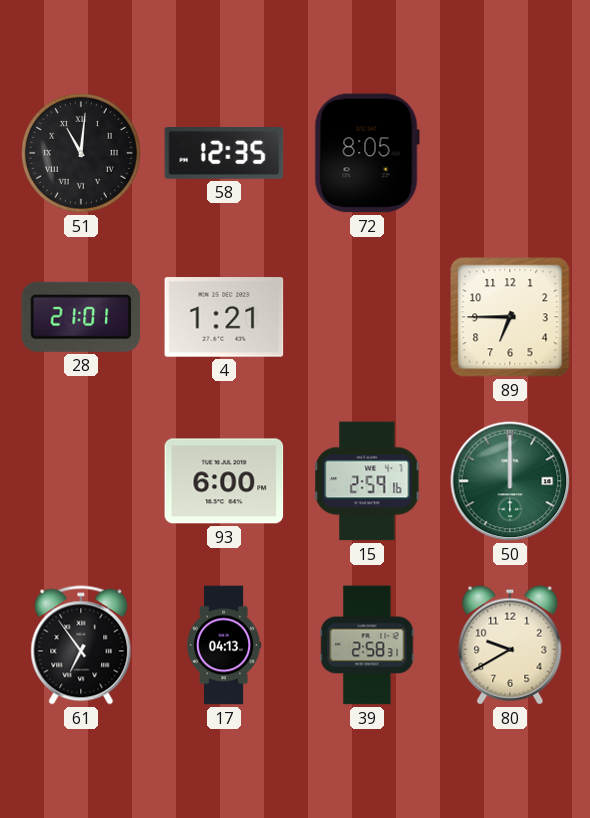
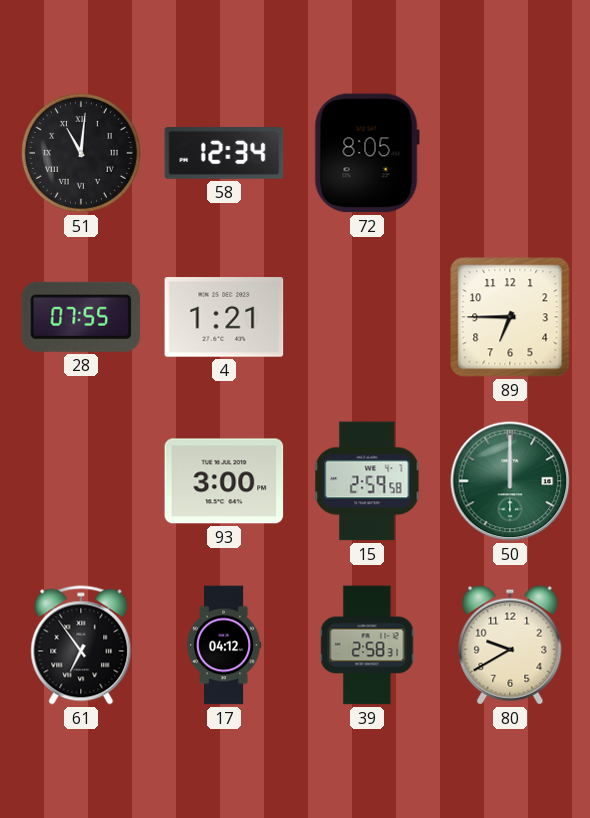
58: 12:35 -> 12:34 (224, 154)
28: 21:01 -> 07:55 (81, 317)
93: 6:00 -> 3:00 (224, 481)
15: 2:59:16 -> 2:59:58 (367, 481)
17: 04:13 -> 04:12 (224, 645)
